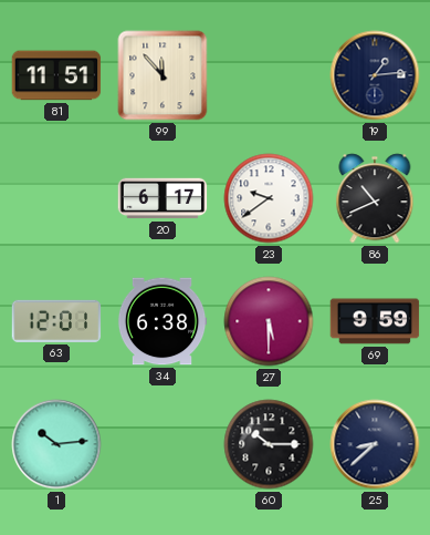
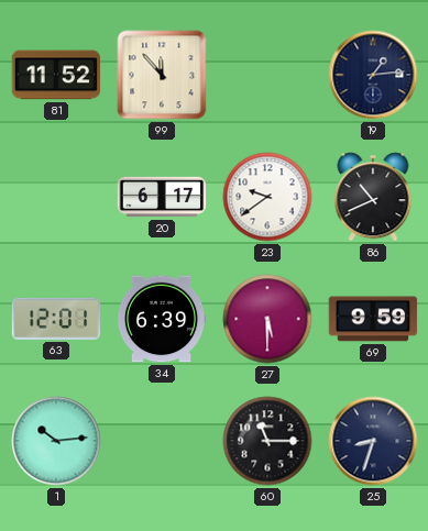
81: 11:51 -> 11:52 (56, 75)
34: 6:38 -> 6:39 (162, 319)
60: 10:15 -> 11:15 (267, 441)
25: 8:38 -> 8:33 (373, 441)
